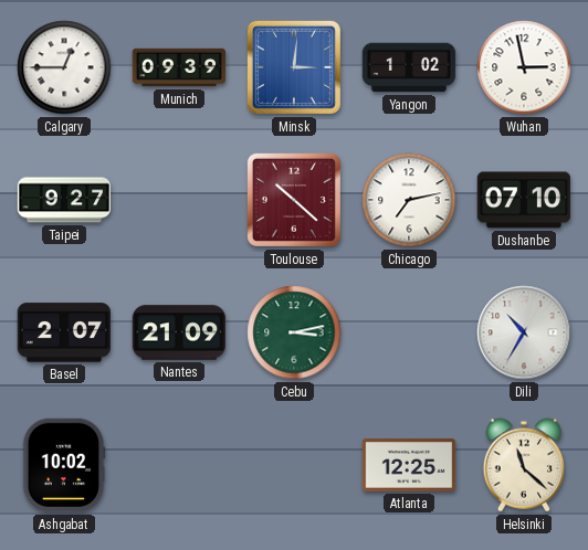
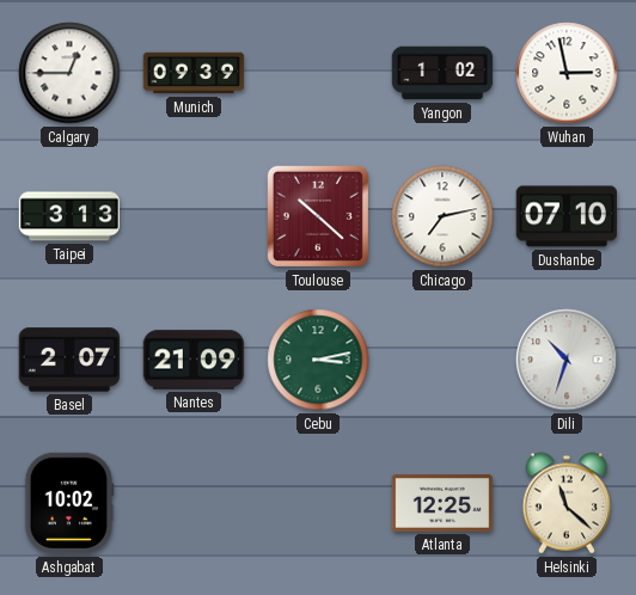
Minsk: 3:01 -> none (294, 67)
Taipei: 9:27 -> 3:13 (69, 216)
Dili: 10:35 -> 10:33 (567, 360)
